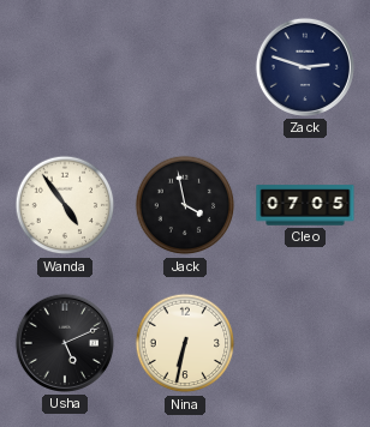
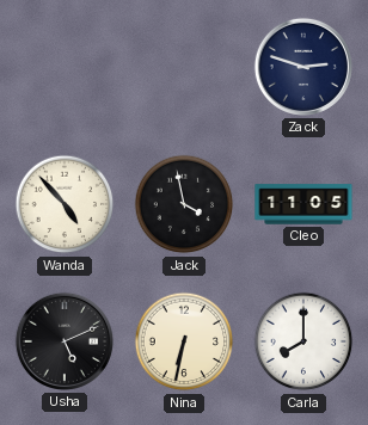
Wanda: 4:54 -> 4:53 (65, 204)
Cleo: 07:05 -> 11:05 (303, 204)
Carla: none -> 8:00 (303, 341)
